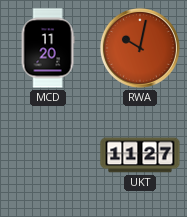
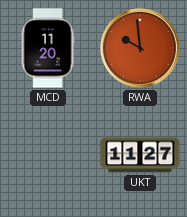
RWA: 10:02 -> 9:59 (140, 48)
